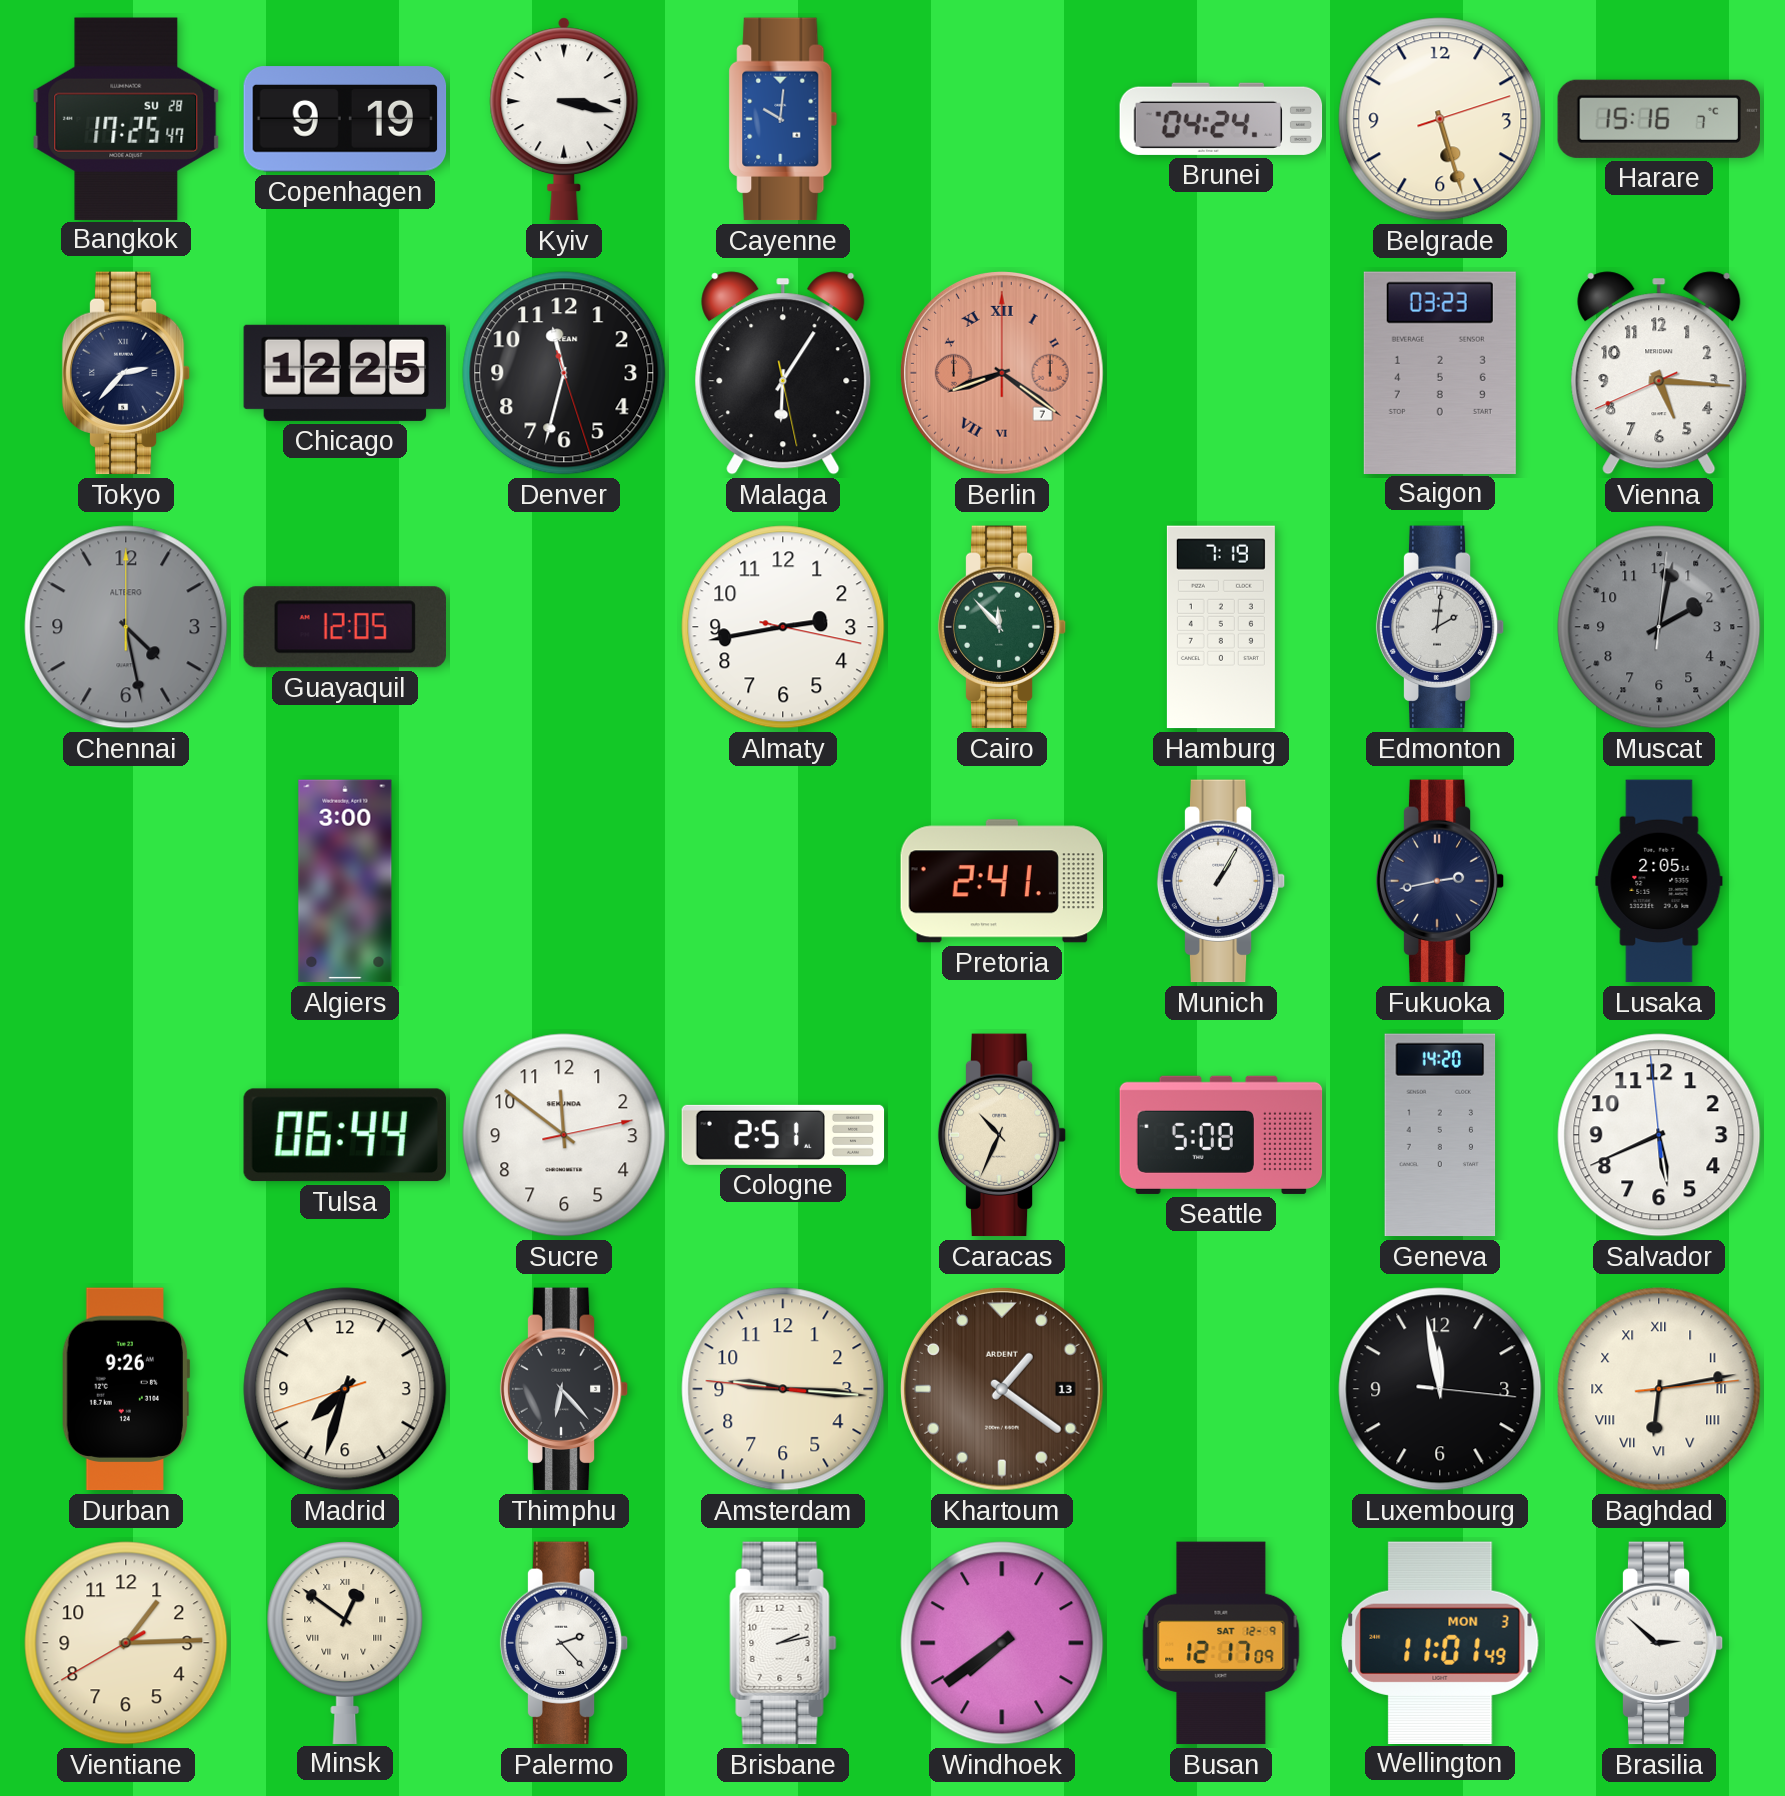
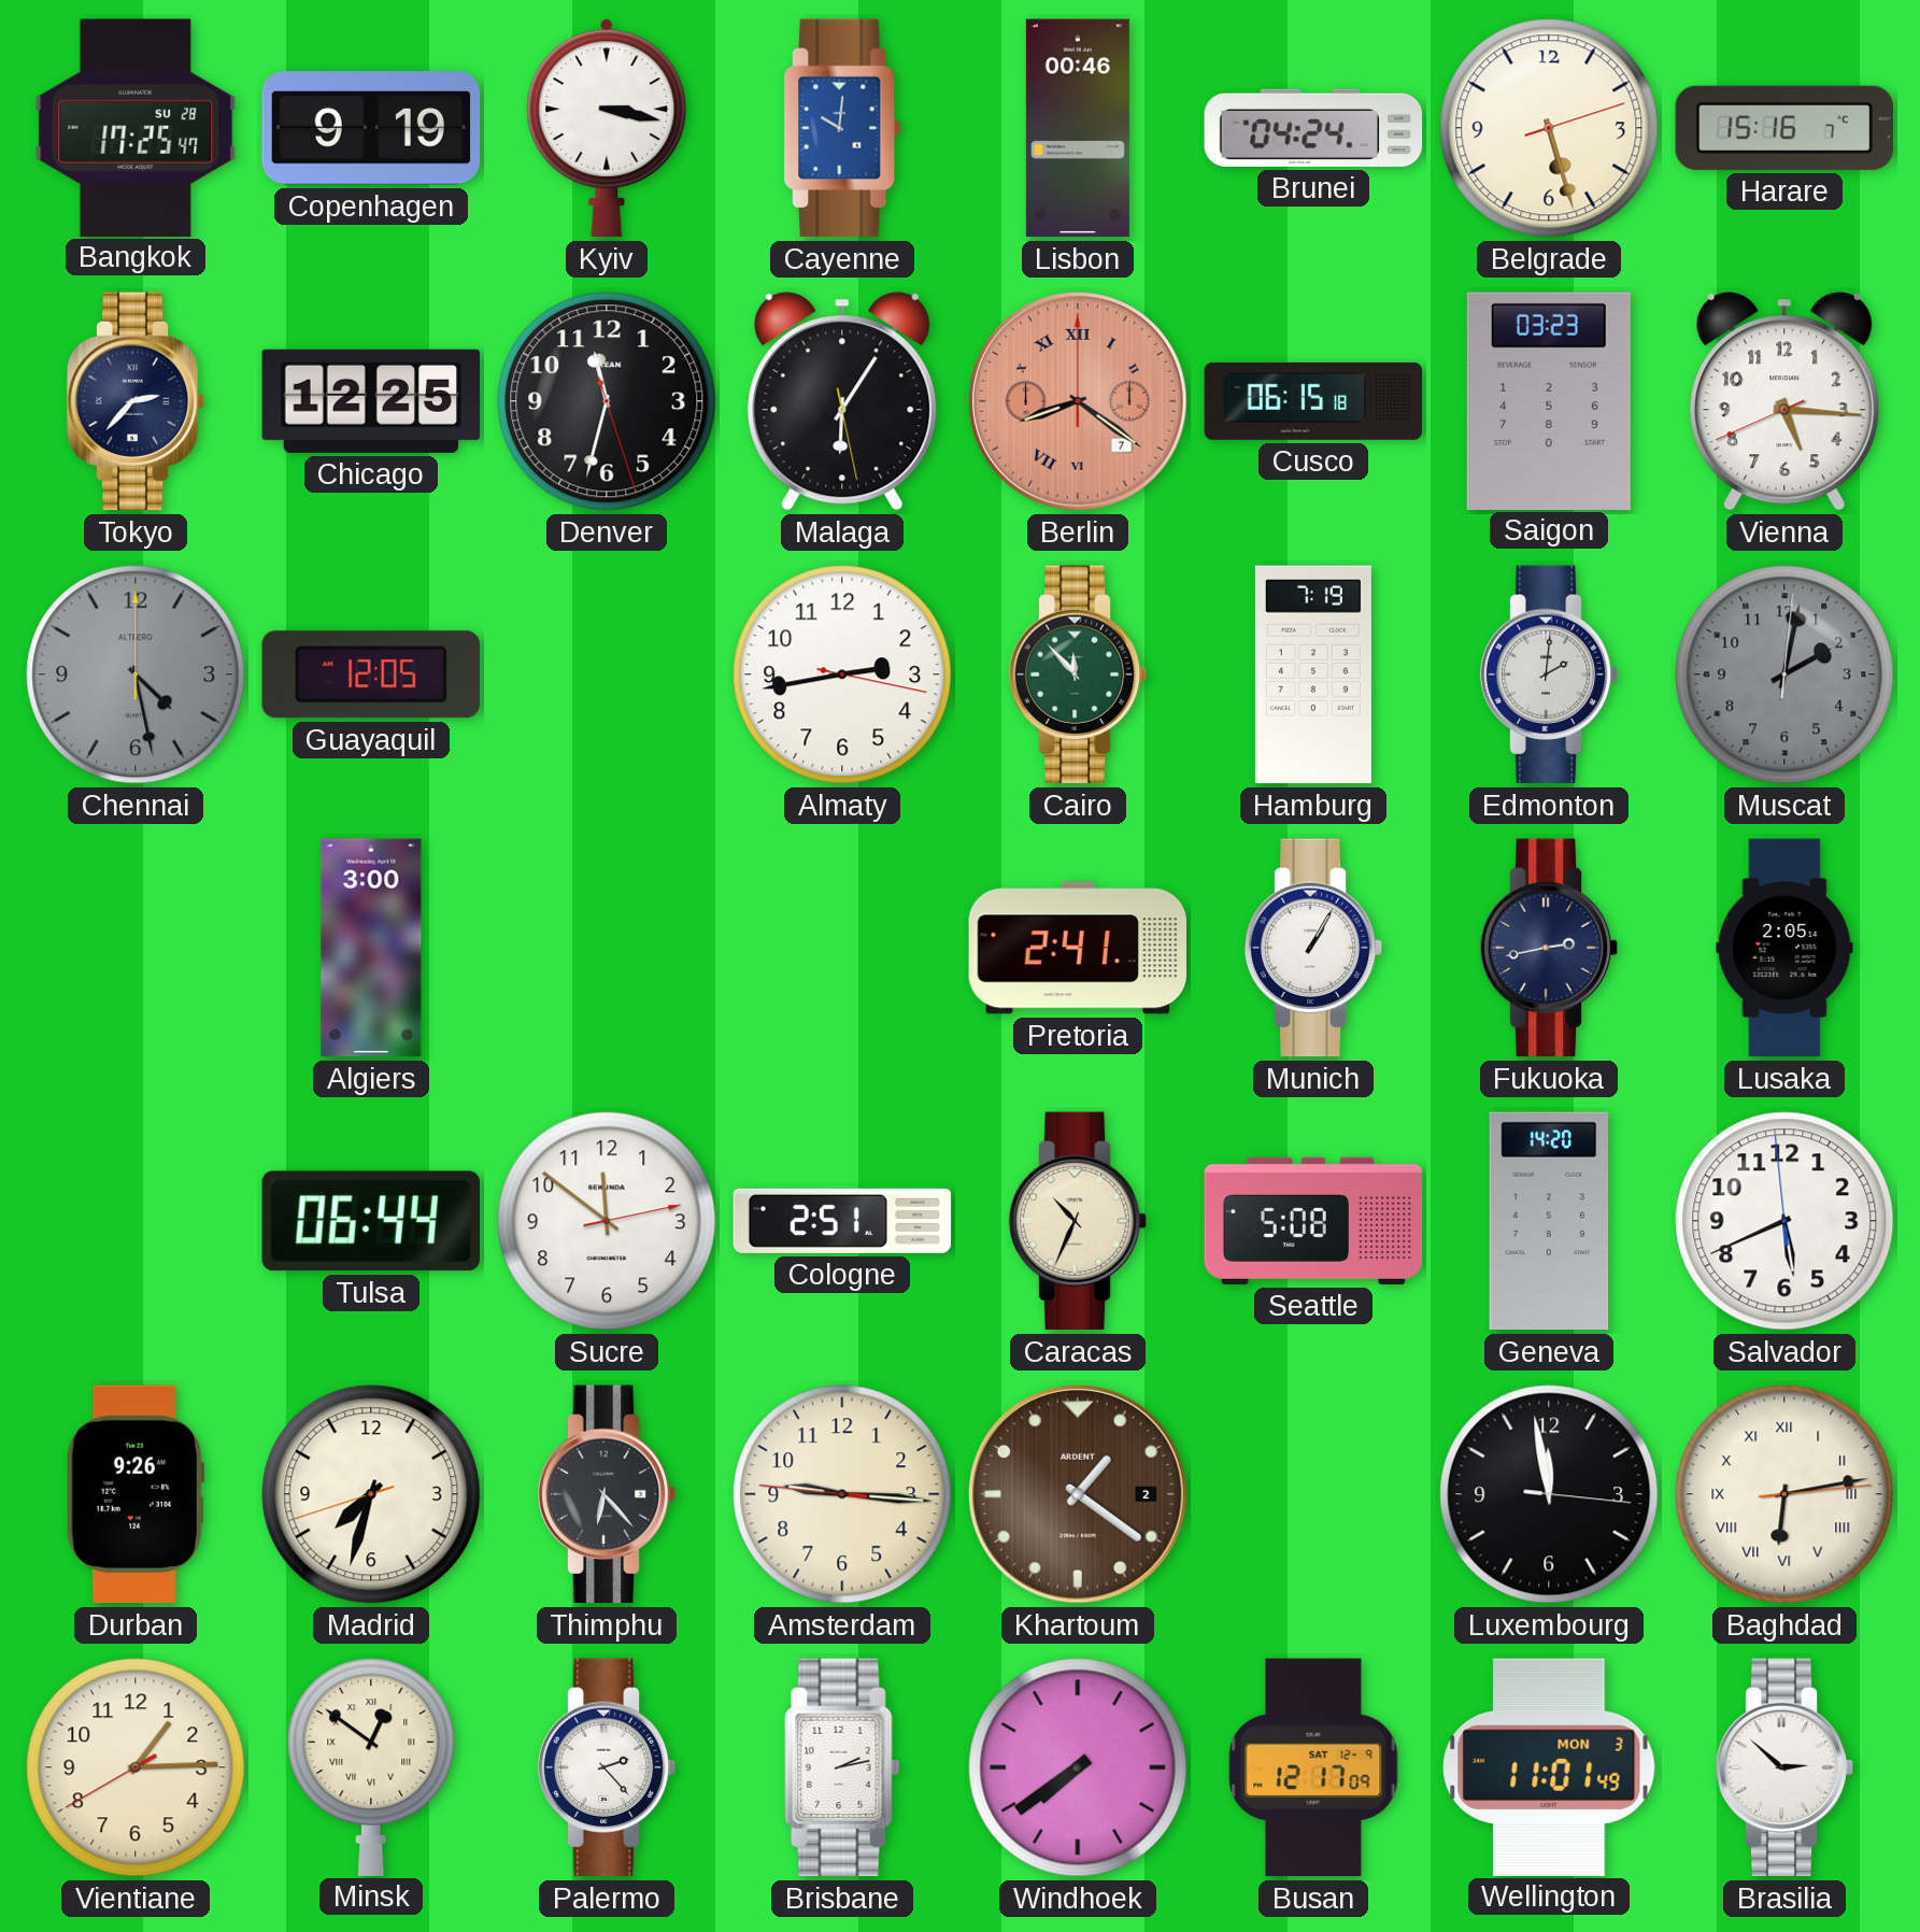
Lisbon: none -> 00:46 (1078, 128)
Cusco: none -> 06:15 (1313, 401)
Khartoum date: 13 -> 2 (1078, 1494)
